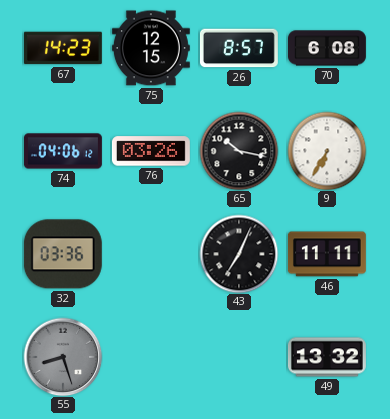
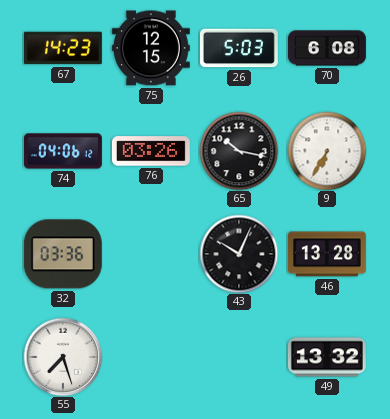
26: 8:57 -> 5:03 (239, 48)
43: 7:04 -> 10:04 (239, 254)
46: 11:11 -> 13:28 (327, 254)
55: 8:27 -> 7:27 (63, 357)
55 dial: grey -> white (63, 357)
